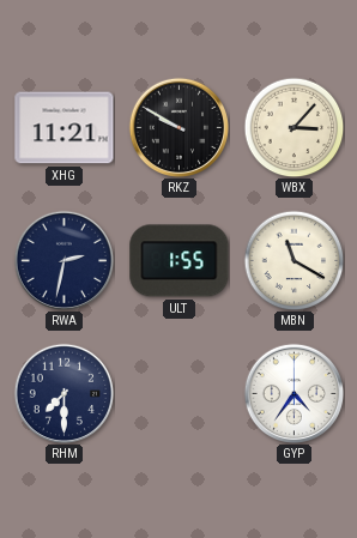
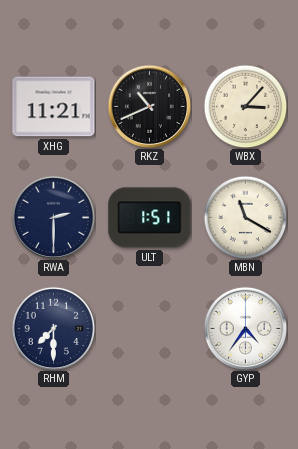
RKZ: 9:50 -> 10:41 (149, 106)
RWA: 2:32 -> 2:30 (53, 217)
ULT: 1:55 -> 1:51 (150, 218)
